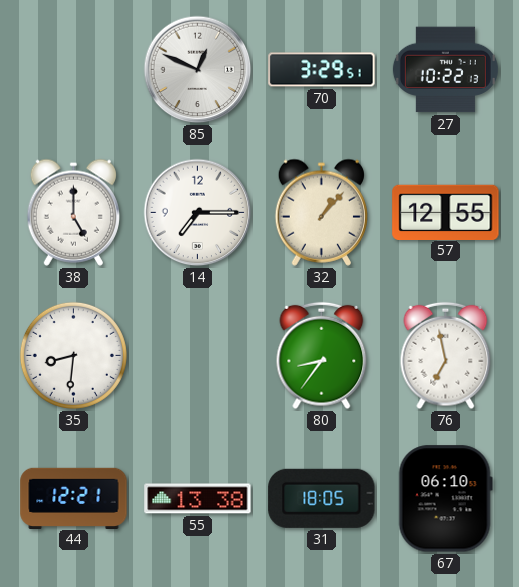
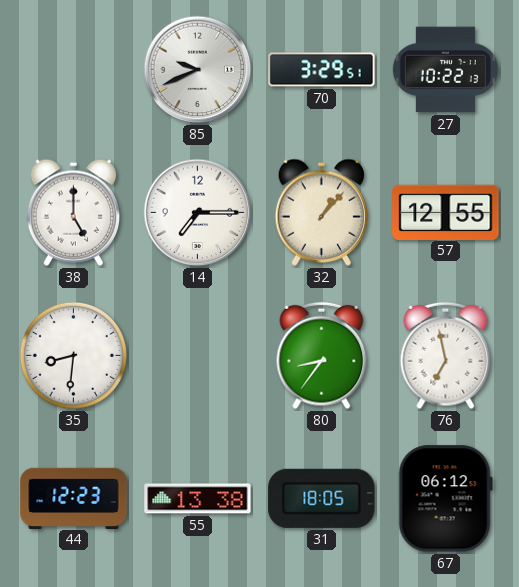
85: 12:49 -> 9:41 (198, 70)
44: 12:21 -> 12:23 (74, 498)
67: 06:10 -> 06:12 (445, 499)
